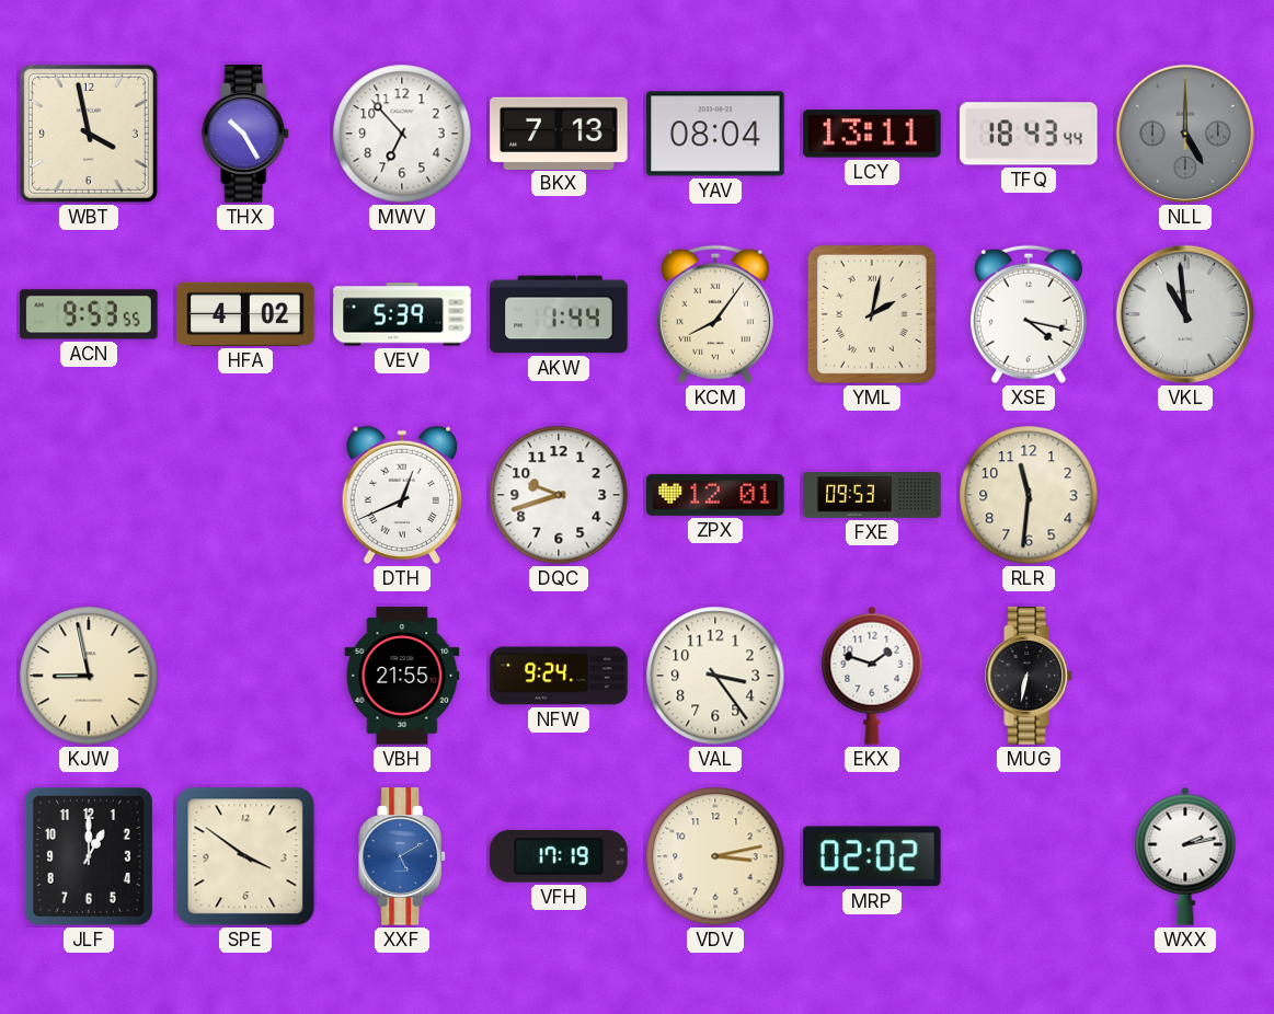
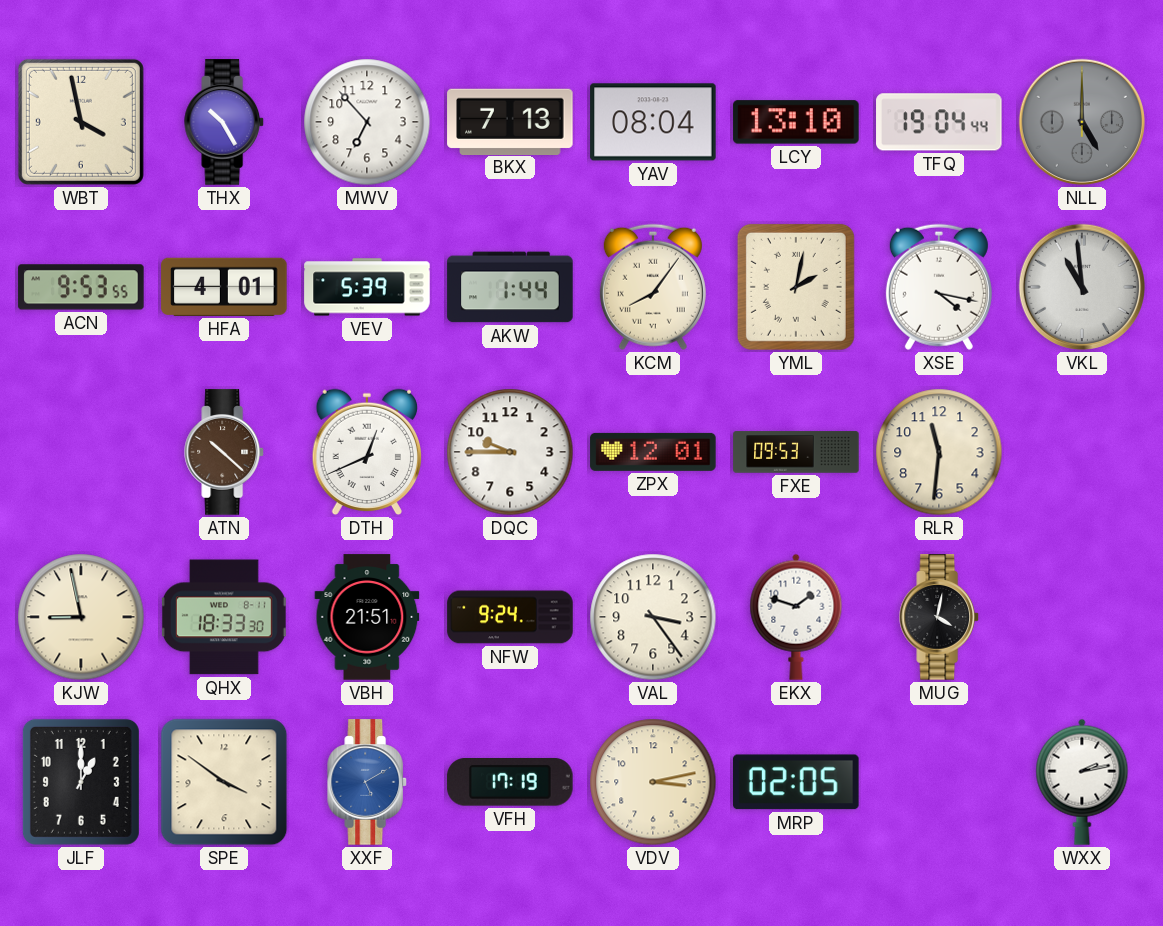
LCY: 13:11 -> 13:10 (796, 122)
TFQ: 18:43 -> 19:04 (939, 122)
HFA: 4:02 -> 4:01 (224, 287)
ATN: none -> 10:22 (225, 452)
DQC: 9:42 -> 9:45 (510, 452)
QHX: none -> 18:33 (224, 617)
VBH: 21:55 -> 21:51 (367, 617)
MUG: 6:32 -> 4:02 (940, 617)
MRP: 02:02 -> 02:05 (797, 782)
